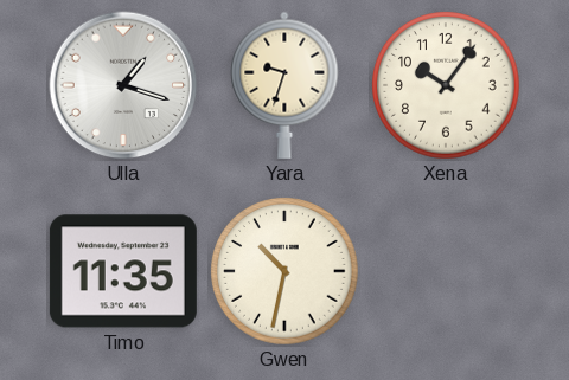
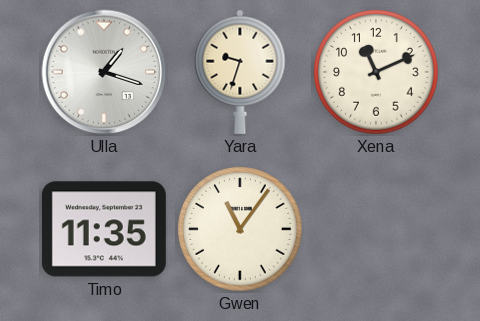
Xena: 10:06 -> 11:11 (376, 72)
Gwen: 10:32 -> 11:06 (240, 229)
